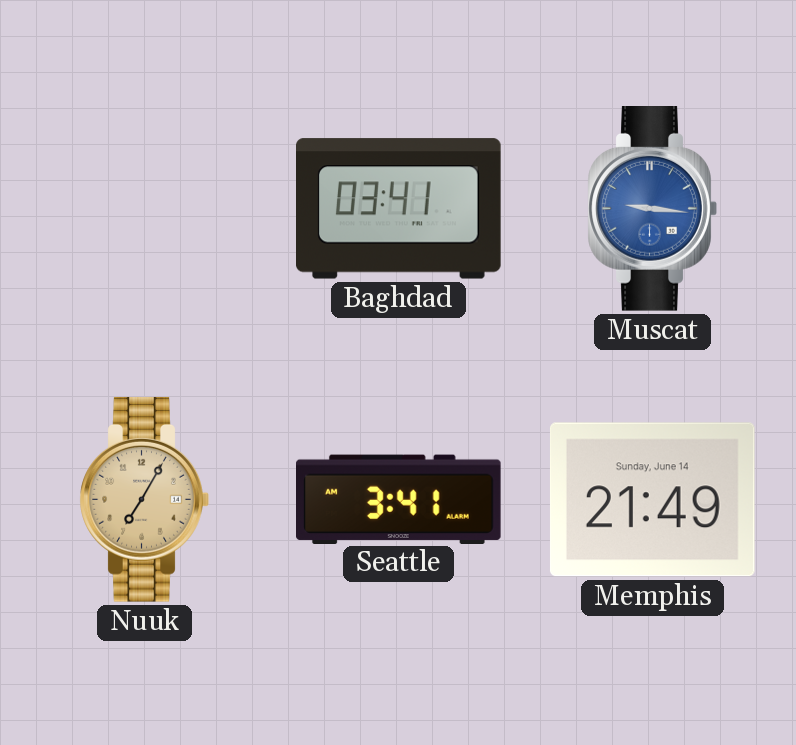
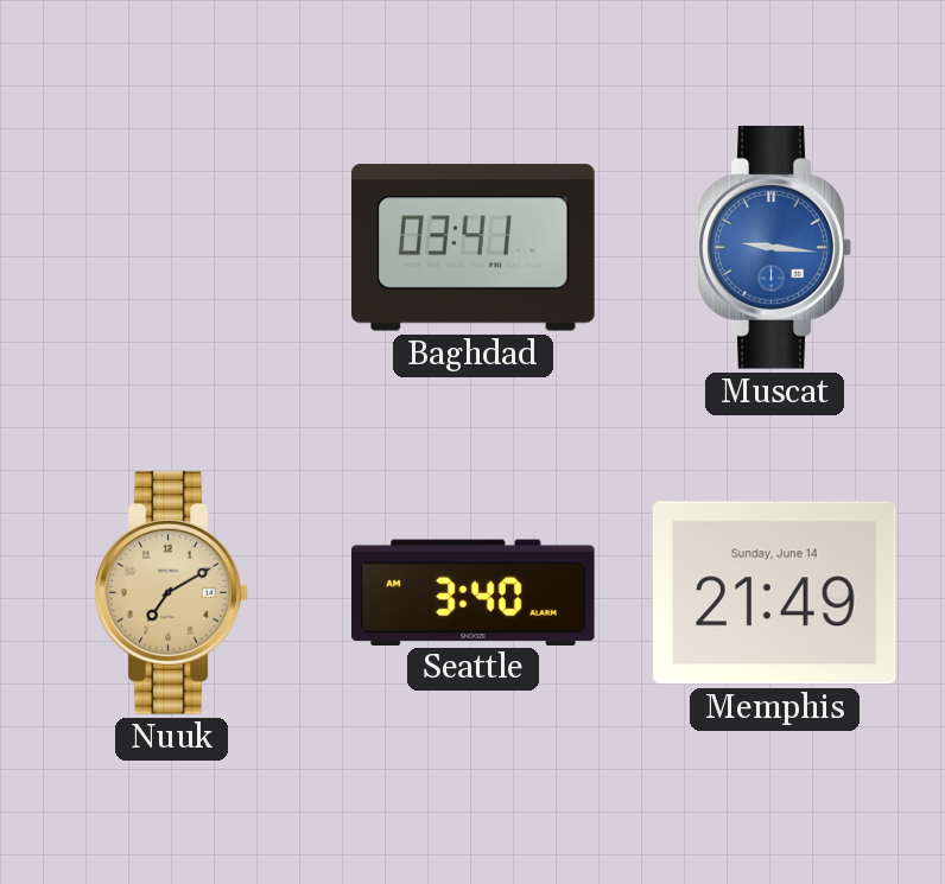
Nuuk: 7:05 -> 7:10 (171, 593)
Seattle: 3:41 -> 3:40 (474, 592)
